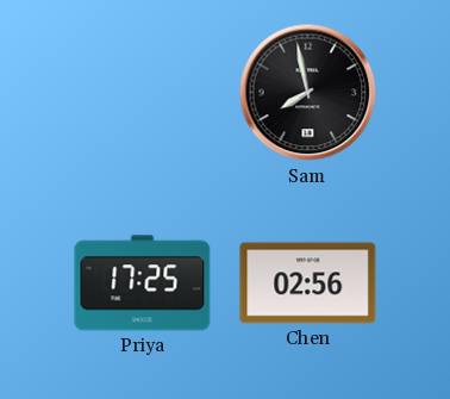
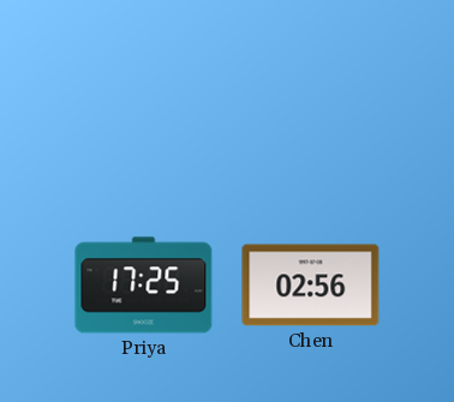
Sam: 7:58 -> none (308, 93)
